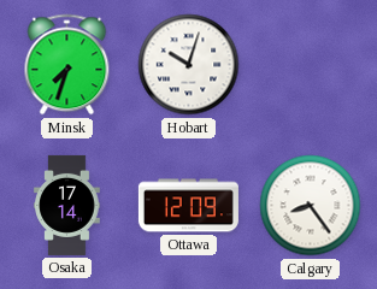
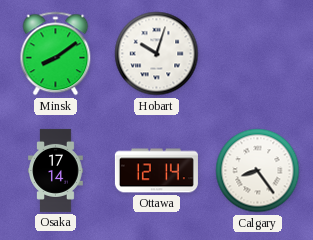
Minsk: 7:33 -> 8:09 (56, 54)
Ottawa: 12:09 -> 12:14 (156, 171)
